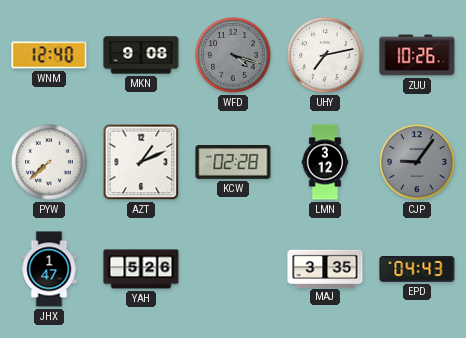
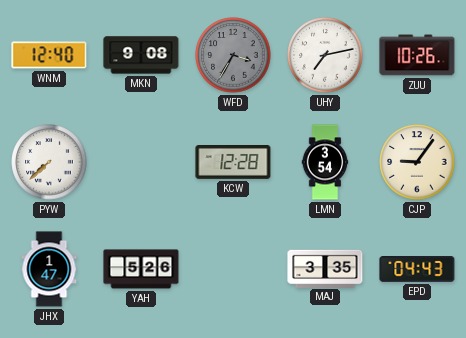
WFD: 4:18 -> 3:35 (233, 55)
AZT: 1:11 -> none (141, 162)
KCW: 02:28 -> 12:28 (233, 163)
LMN: 3:12 -> 3:54 (325, 162)
CJP dial: grey -> cream (417, 162)
